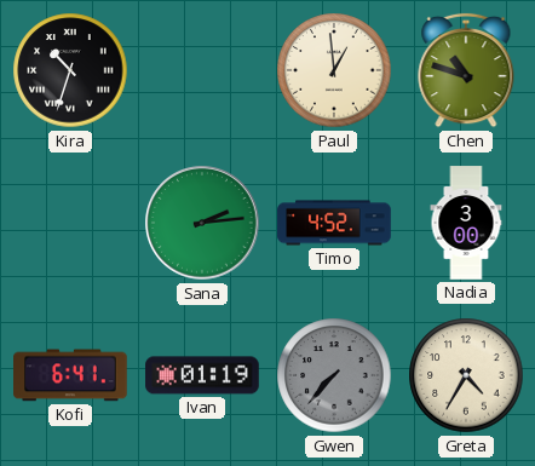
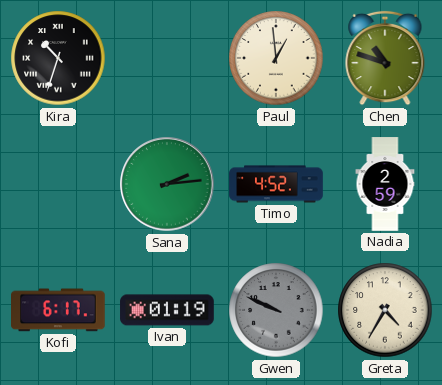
Nadia: 3:00 -> 2:59 (385, 184)
Kofi: 6:41 -> 6:17 (58, 310)
Gwen: 7:37 -> 9:49 (276, 310)
